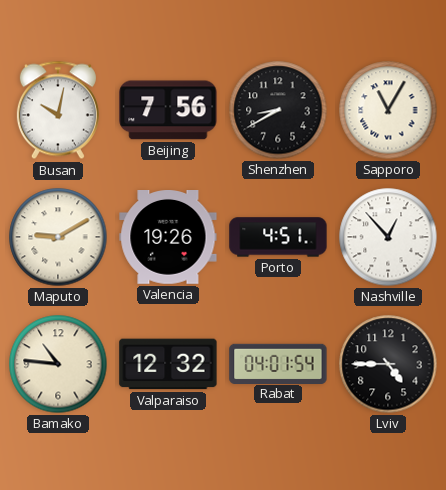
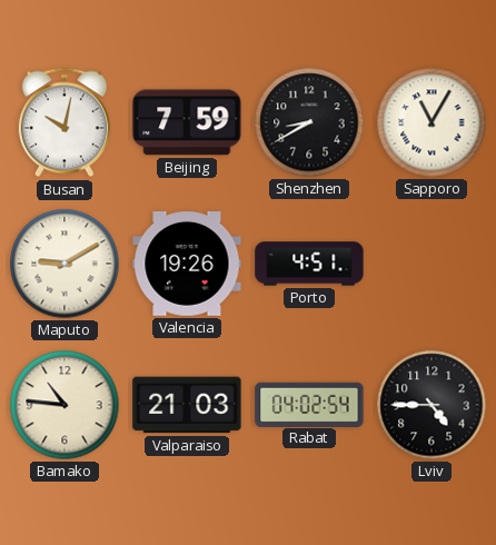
Beijing: 7:56 -> 7:59 (187, 122)
Nashville: 12:53 -> none (388, 237)
Valparaiso: 12:32 -> 21:03 (187, 405)
Rabat: 04:01 -> 04:02 (309, 404)
